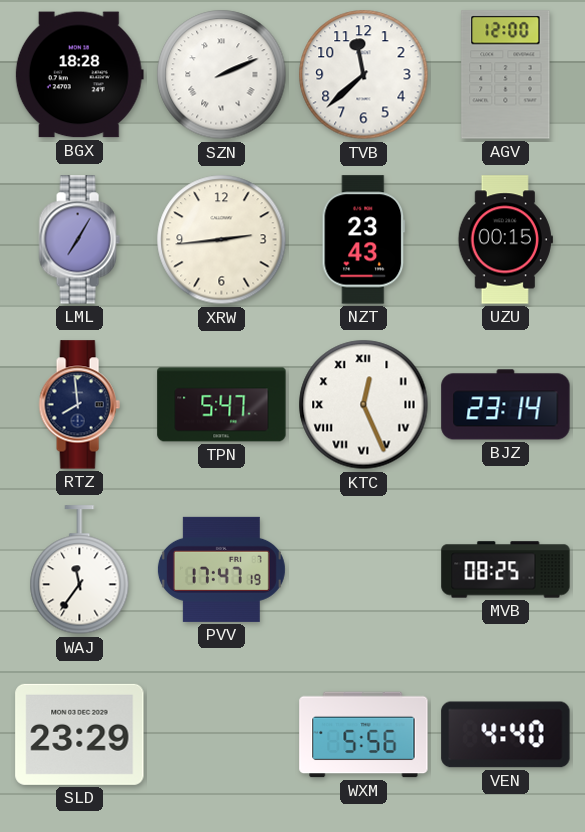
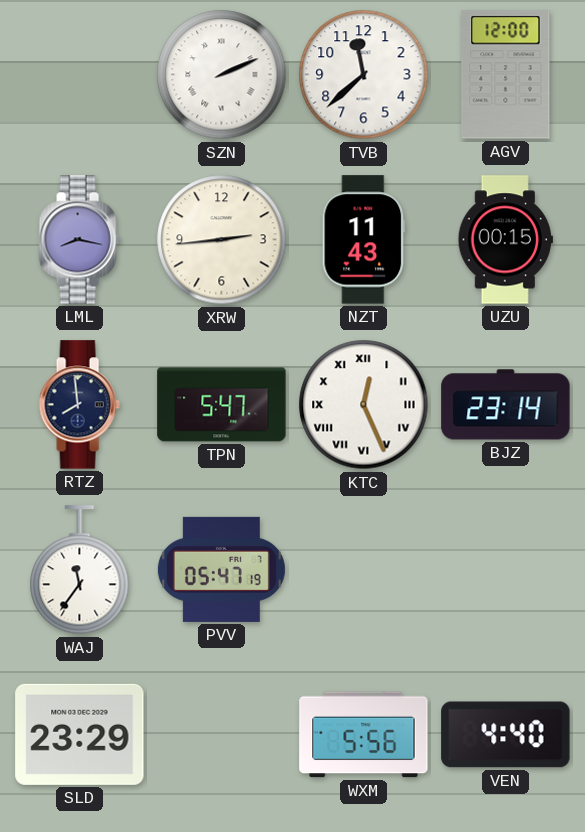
BGX: 18:28 -> none (79, 75)
LML: 7:05 -> 8:17 (79, 240)
NZT: 23:43 -> 11:43 (364, 240)
PVV: 17:47 -> 05:47 (221, 569)
MVB: 08:25 -> none (506, 570)
